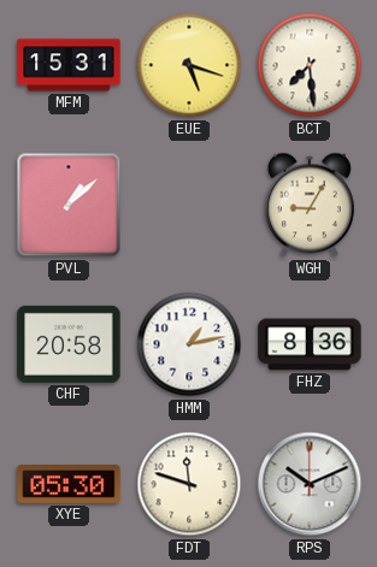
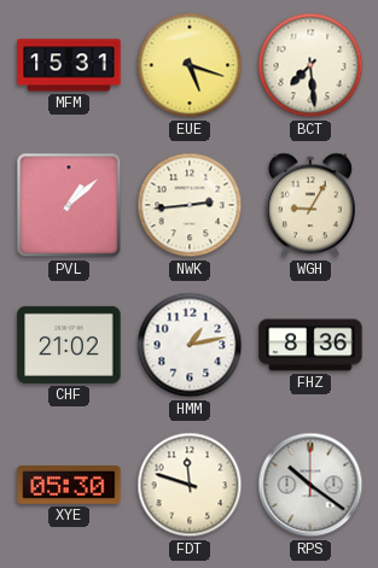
NWK: none -> 2:44 (190, 205)
CHF: 20:58 -> 21:02 (69, 345)
RPS: 10:11 -> 10:21 (310, 485)
